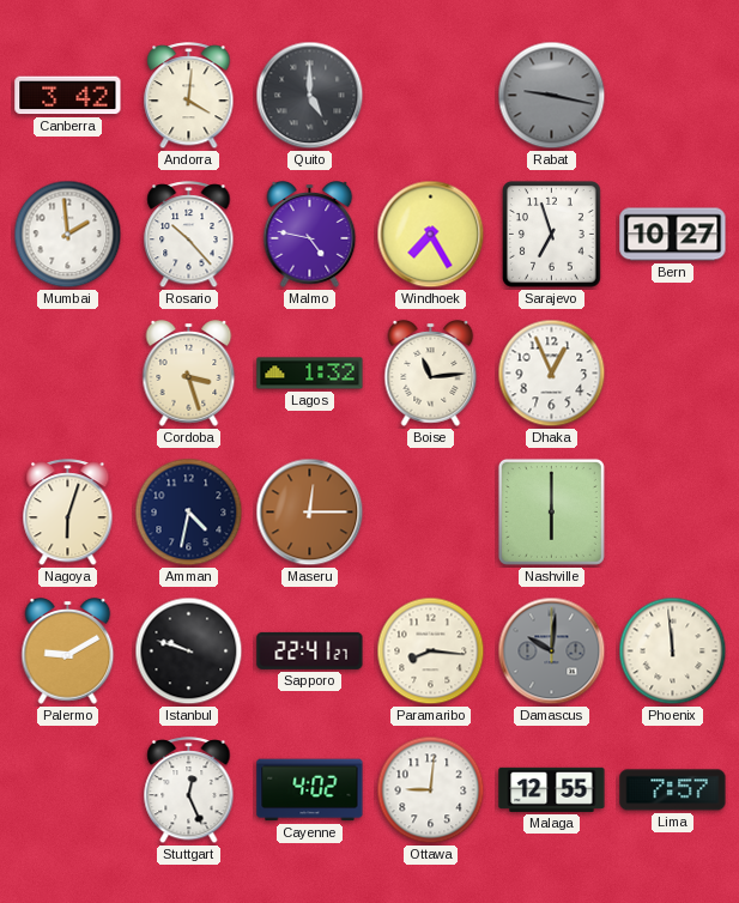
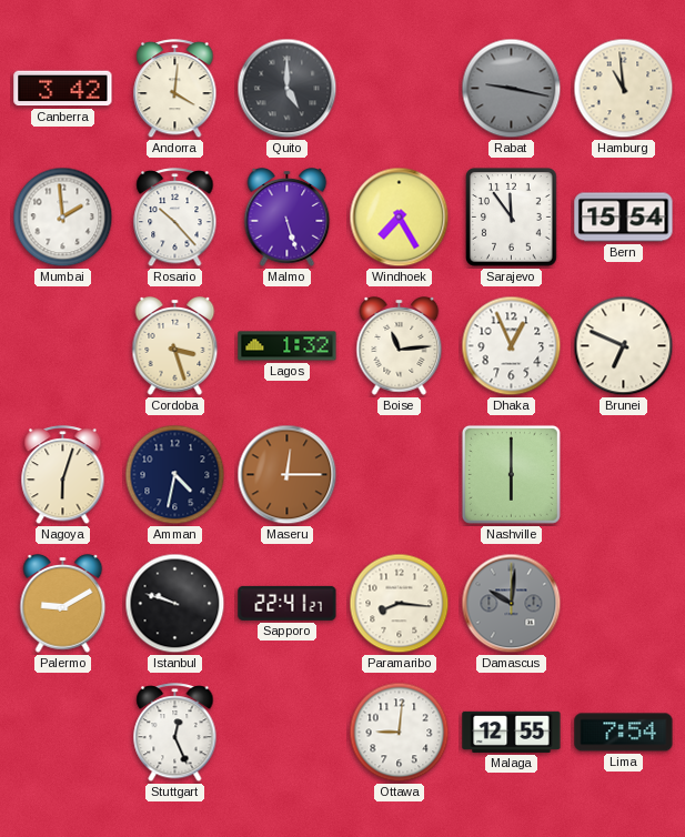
Hamburg: none -> 10:59 (624, 89)
Malmo: 4:47 -> 5:27 (288, 218)
Sarajevo: 6:57 -> 11:54 (512, 218)
Bern: 10:27 -> 15:54 (624, 218)
Brunei: none -> 6:49 (624, 346)
Phoenix: 11:59 -> none (673, 652)
Cayenne: 4:02 -> none (310, 790)
Lima: 7:57 -> 7:54 (624, 733)
